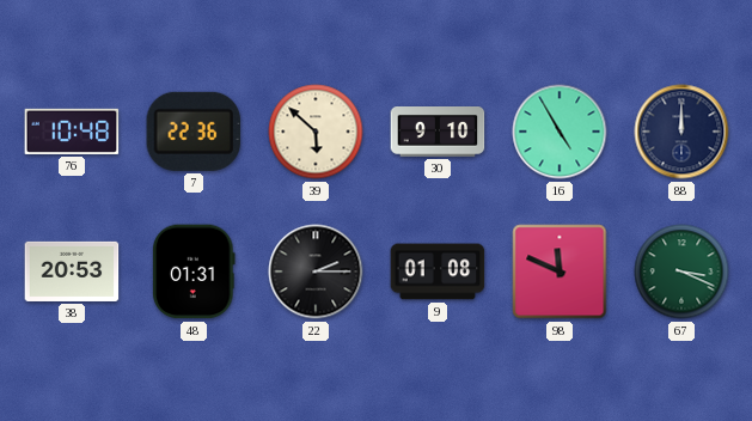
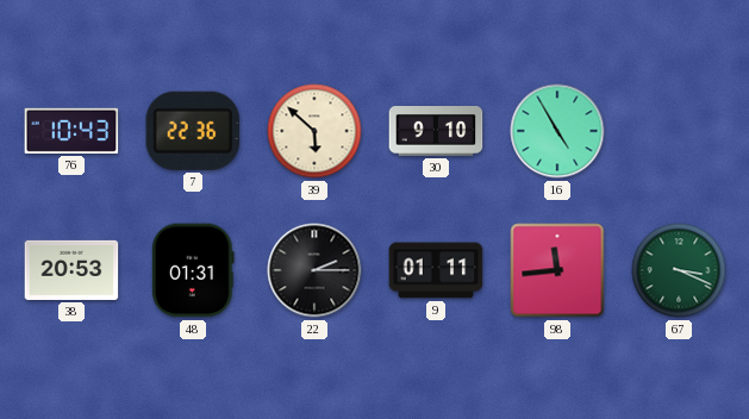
76: 10:48 -> 10:43 (71, 131)
88: 12:00 -> none (681, 132)
9: 01:08 -> 01:11 (436, 270)
98: 11:49 -> 11:44 (557, 270)
